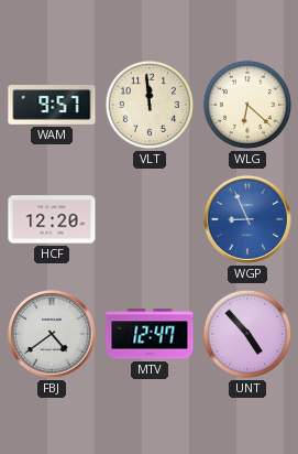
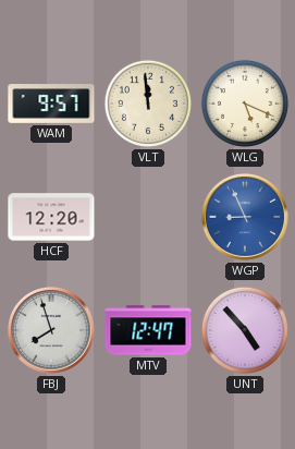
WLG: 6:22 -> 5:19 (245, 104)
FBJ: 4:39 -> 7:57 (51, 330)
